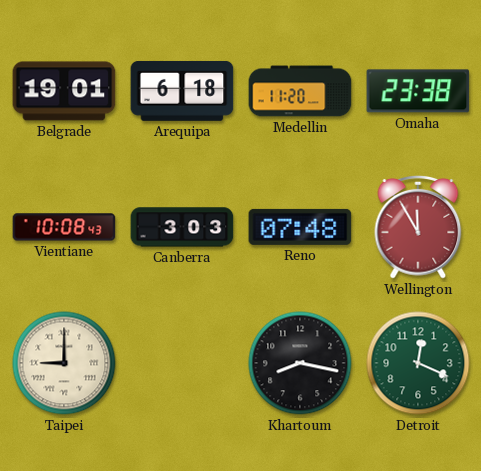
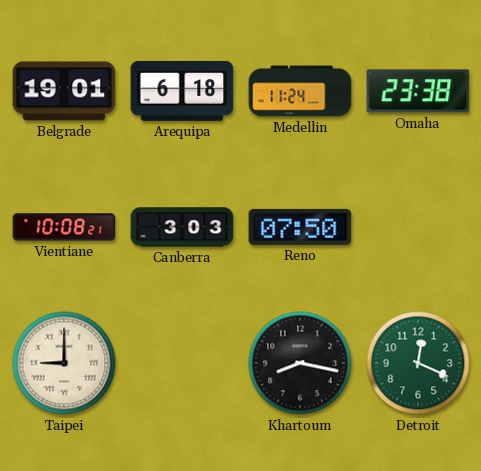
Medellin: 11:20 -> 11:24 (300, 91)
Vientiane: 10:08:43 -> 10:08:21 (64, 227)
Reno: 07:48 -> 07:50 (300, 227)
Wellington: 11:55 -> none (418, 228)
